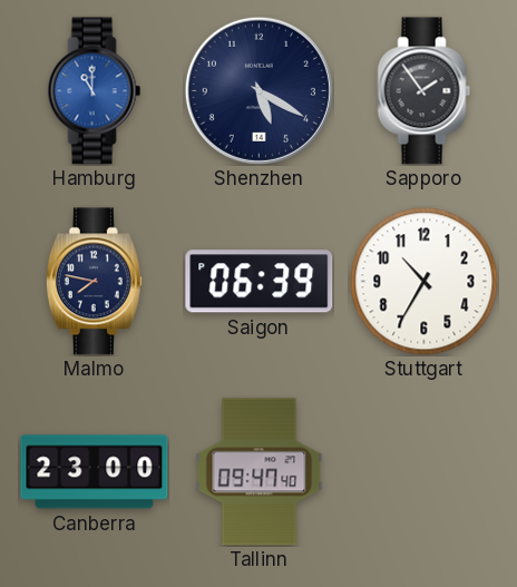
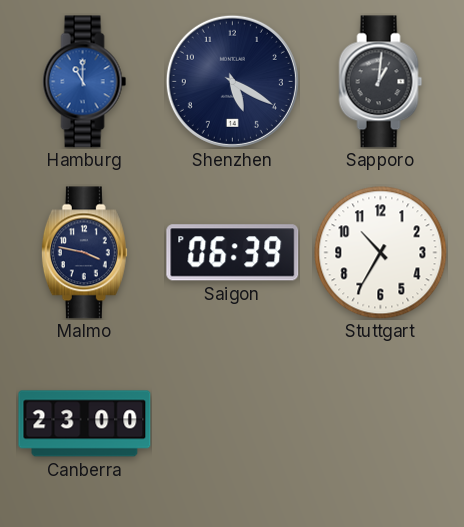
Sapporo: 1:54 -> 1:01 (381, 82)
Malmo: 7:47 -> 3:47 (84, 253)
Tallinn: 09:47 -> none (260, 472)
